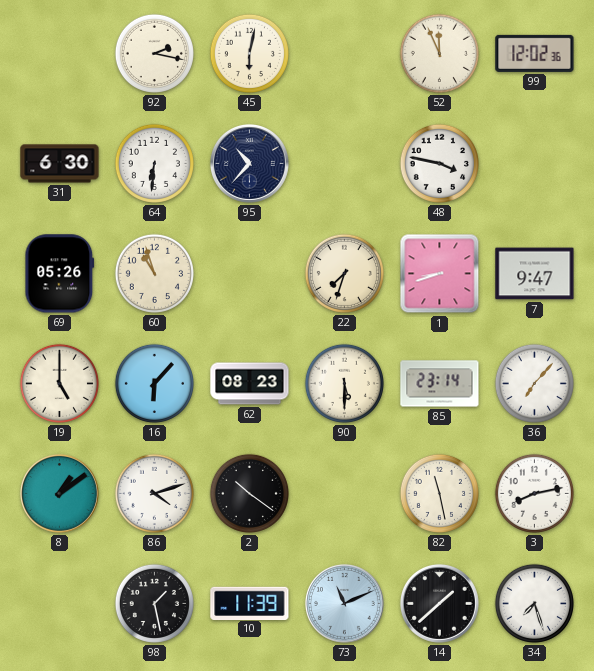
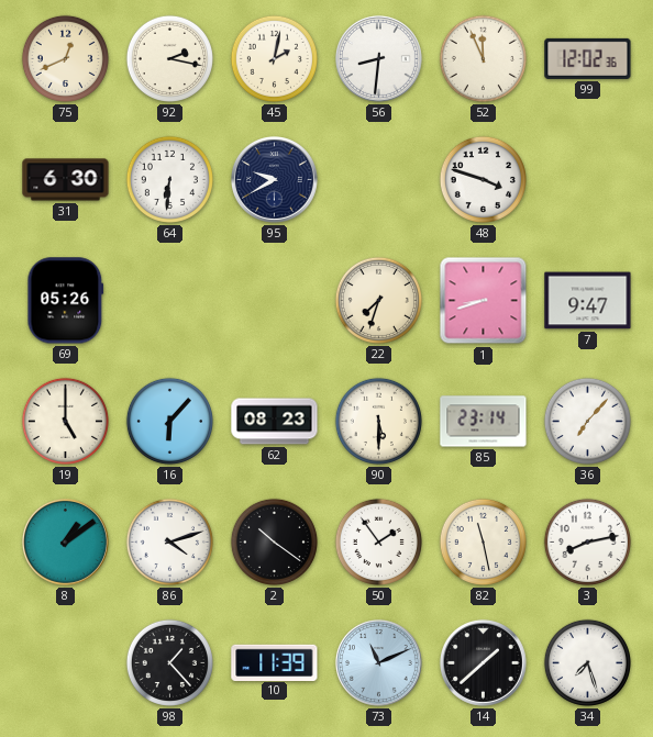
75: none -> 12:41 (65, 58)
45: 6:02 -> 2:02 (274, 58)
56: none -> 8:31 (378, 58)
95: 10:37 -> 9:40 (274, 179)
48: 3:47 -> 3:48 (483, 179)
60: 10:57 -> none (154, 273)
50: none -> 1:54 (378, 541)
98: 1:28 -> 1:23 (169, 662)
